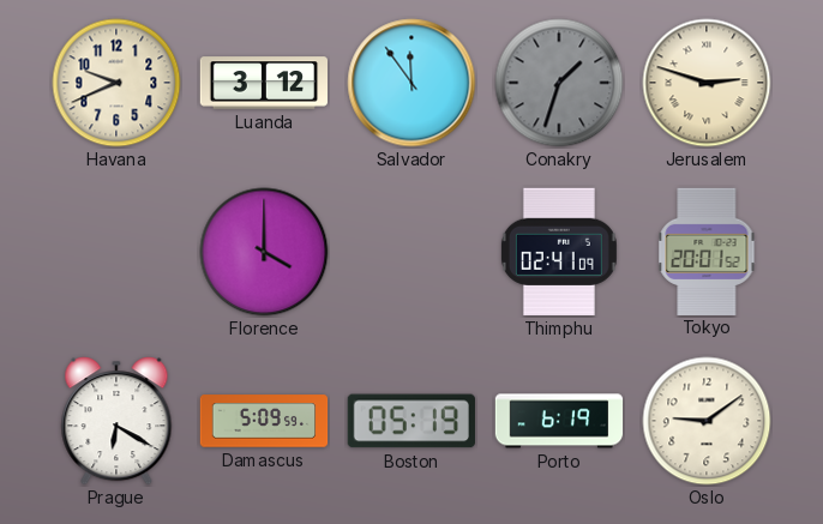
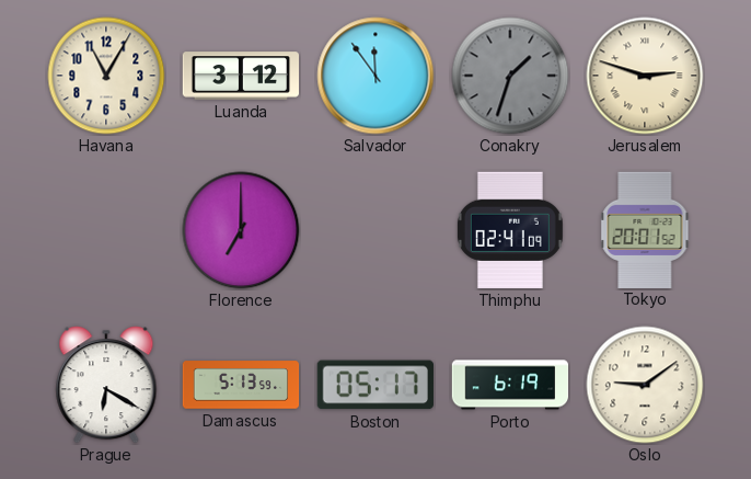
Havana: 9:41 -> 11:05 (106, 76)
Florence: 4:00 -> 7:00 (241, 230)
Damascus: 5:09 -> 5:13 (241, 385)
Boston: 05:19 -> 05:17 (376, 385)
